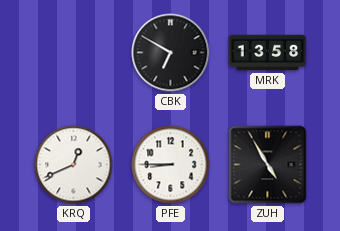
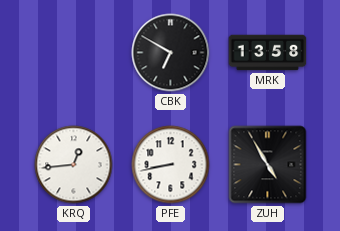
KRQ: 12:41 -> 12:44 (74, 165)
PFE: 8:45 -> 8:43 (171, 165)
